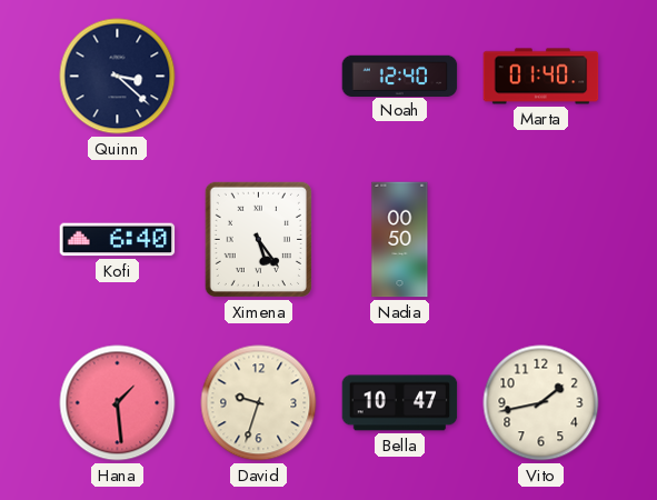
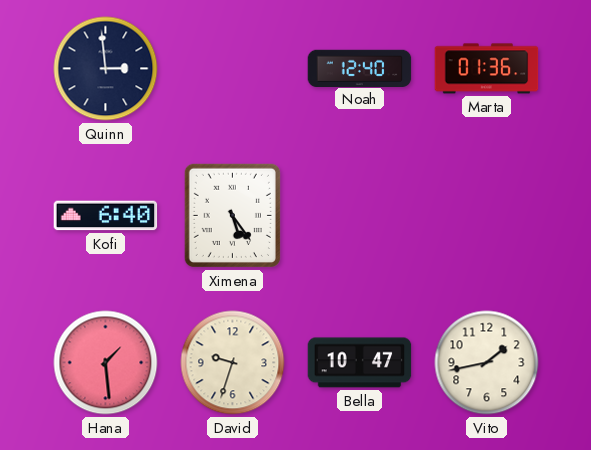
Quinn: 3:22 -> 2:59 (106, 69)
Marta: 01:40 -> 01:36 (487, 69)
Nadia: 00:50 -> none (400, 240)
